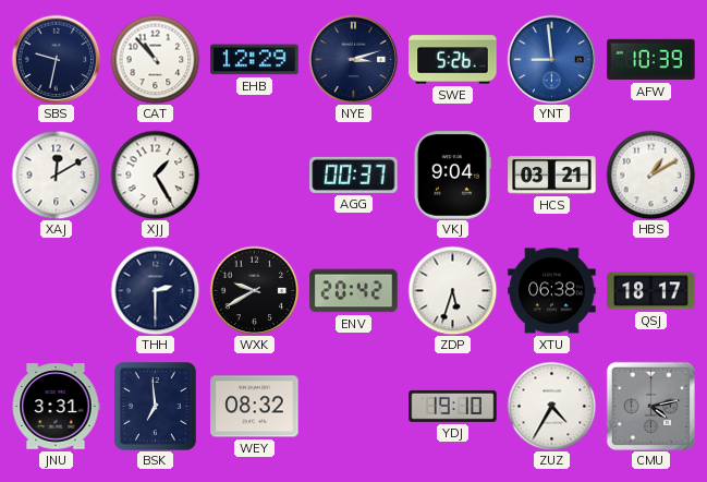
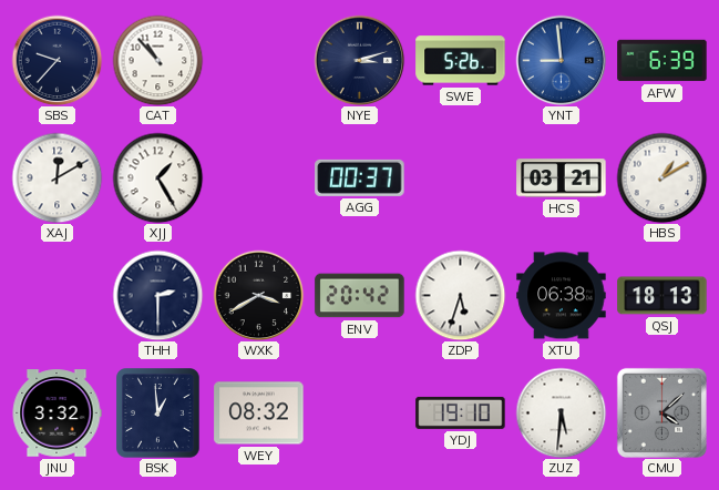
SBS: 9:32 -> 9:37 (57, 60)
EHB: 12:29 -> none (255, 60)
AFW: 10:39 -> 6:39 (662, 61)
VKJ: 9:04 -> none (452, 176)
WXK: 9:40 -> 3:40 (258, 295)
QSJ: 18:17 -> 18:13 (662, 296)
JNU: 3:31 -> 3:32 (57, 414)
BSK: 6:59 -> 12:59 (158, 414)
ZUZ: 4:35 -> 5:31 (561, 412)
CMU: 4:13 -> 4:08 (661, 412)
